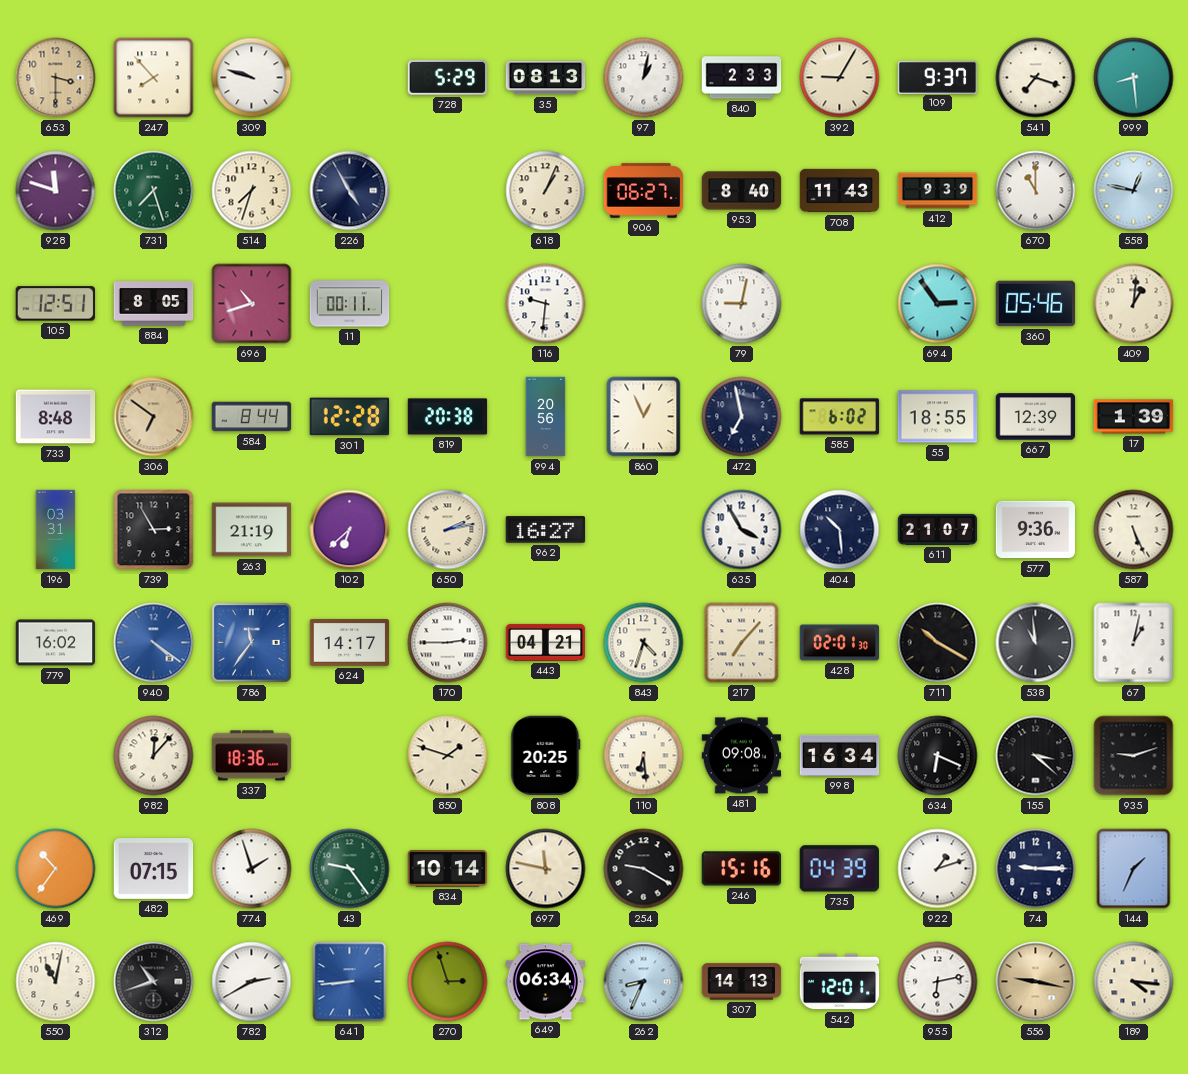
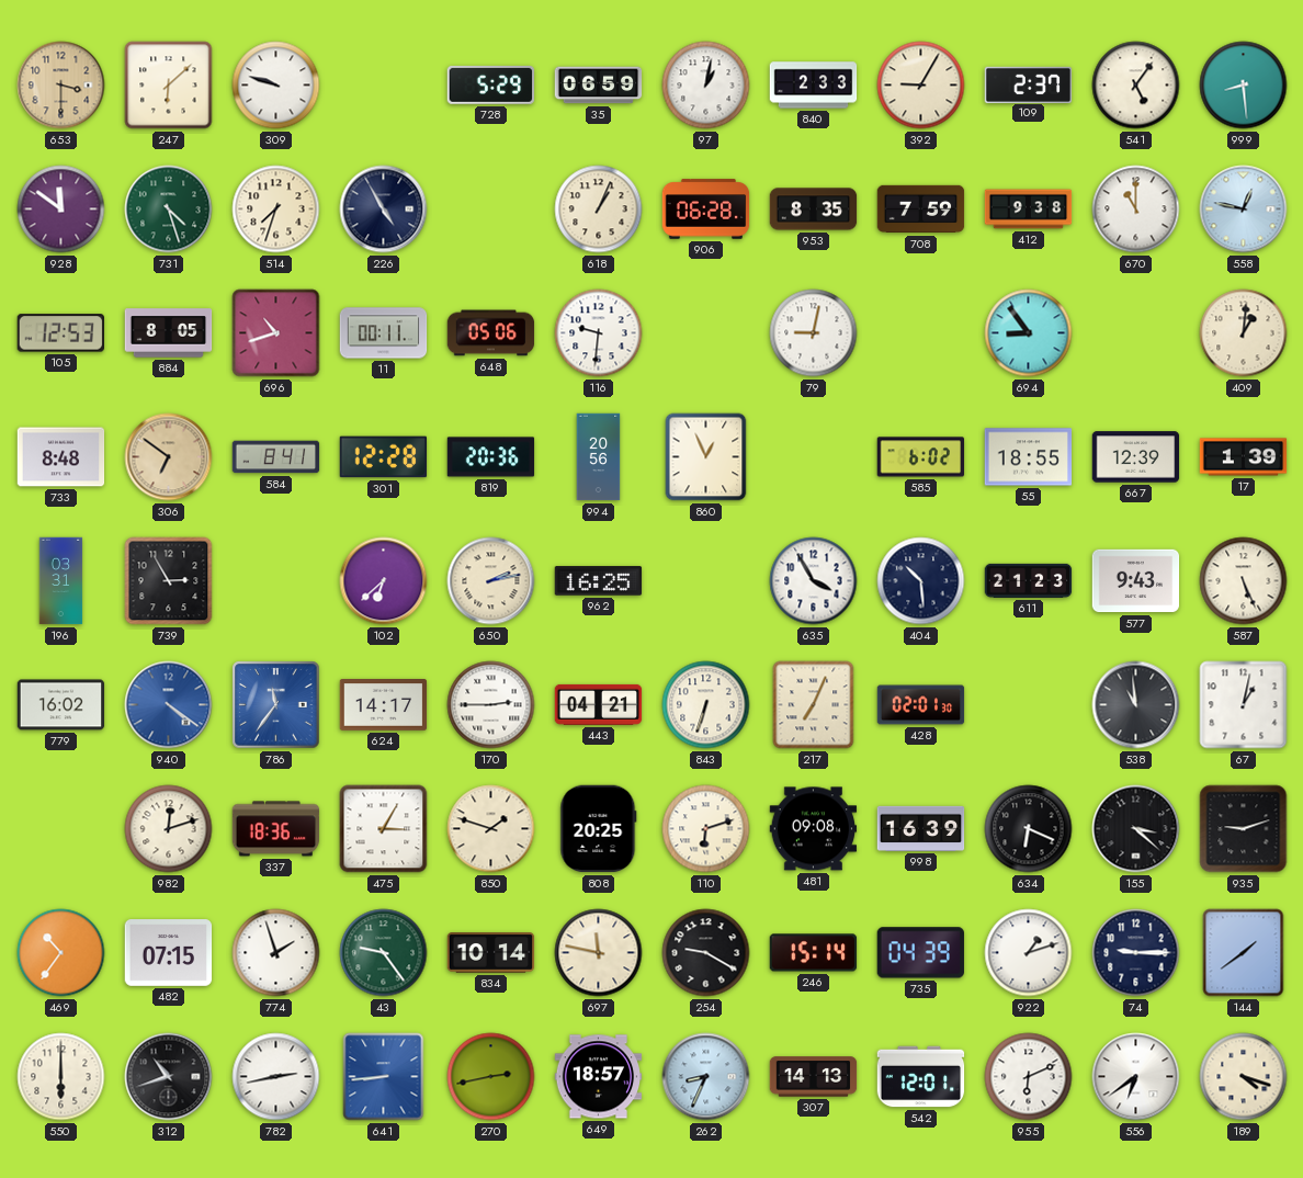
247: 7:53 -> 6:08 (169, 86)
35: 08:13 -> 06:59 (599, 86)
109: 9:37 -> 2:37 (1029, 84)
541: 7:18 -> 5:06 (1136, 86)
928: 11:48 -> 11:51 (61, 209)
731: 7:27 -> 4:27 (169, 209)
906: 06:27 -> 06:28 (706, 209)
953: 8:40 -> 8:35 (814, 209)
708: 11:43 -> 7:59 (921, 209)
412: 9:39 -> 9:38 (1029, 209)
105: 12:51 -> 12:53 (60, 333)
648: none -> 05:06 (491, 333)
694: 2:54 -> 8:54 (1029, 333)
360: 05:46 -> none (1036, 304)
584: 8:44 -> 8:41 (276, 457)
819: 20:38 -> 20:36 (491, 457)
472: 6:58 -> none (742, 417)
263: 21:19 -> none (252, 530)
962: 16:27 -> 16:25 (599, 581)
611: 21:07 -> 21:23 (1029, 580)
577: 9:36 -> 9:43 (1136, 581)
843: 4:33 -> 6:33 (706, 705)
217: 7:07 -> 7:04 (814, 705)
711: 10:20 -> none (938, 643)
982: 12:07 -> 12:12 (169, 829)
475: none -> 3:05 (384, 829)
110: 6:29 -> 6:12 (706, 829)
998: 16:34 -> 16:39 (921, 828)
246: 15:16 -> 15:14 (814, 953)
144: 1:34 -> 1:39 (1244, 953)
550: 11:02 -> 6:00 (61, 1077)
782: 2:40 -> 2:43 (276, 1077)
270: 2:57 -> 2:43 (491, 1077)
649: 06:34 -> 18:57 (599, 1077)
955: 6:13 -> 6:11 (1029, 1077)
556: 9:17 -> 6:39 (1136, 1077)
556 dial: champagne -> white (1136, 1077)
189: 4:16 -> 4:18 (1244, 1077)
